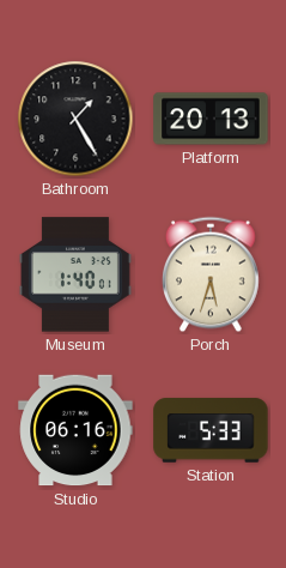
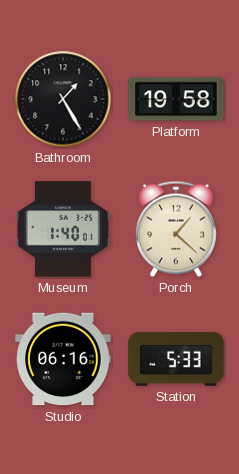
Platform: 20:13 -> 19:58 (176, 99)
Porch: 5:33 -> 1:22 (177, 229)
